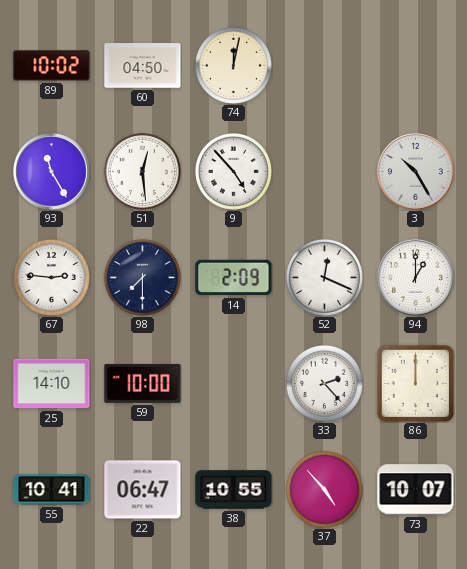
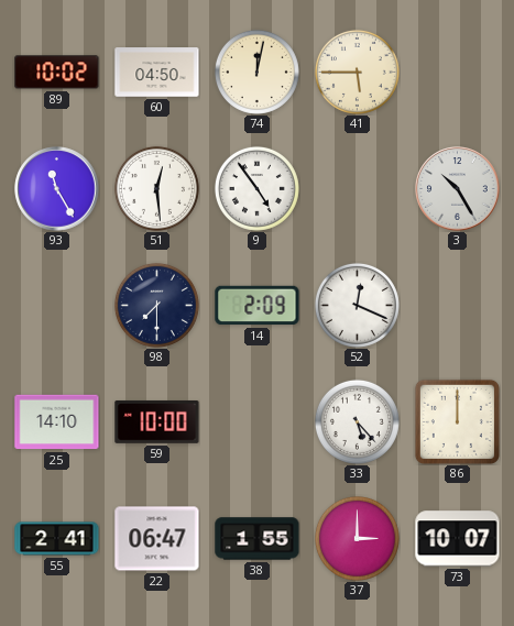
41: none -> 5:45 (357, 72)
9: 4:53 -> 4:54 (256, 188)
67: 2:46 -> none (51, 277)
94: 1:00 -> none (416, 278)
33: 2:23 -> 5:23 (357, 421)
55: 10:41 -> 2:41 (57, 539)
38: 10:55 -> 1:55 (258, 539)
37: 4:53 -> 3:00 (357, 538)
